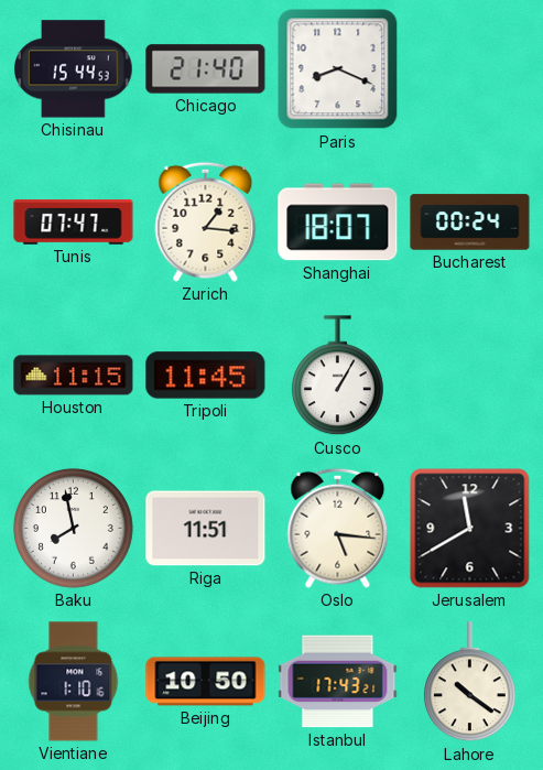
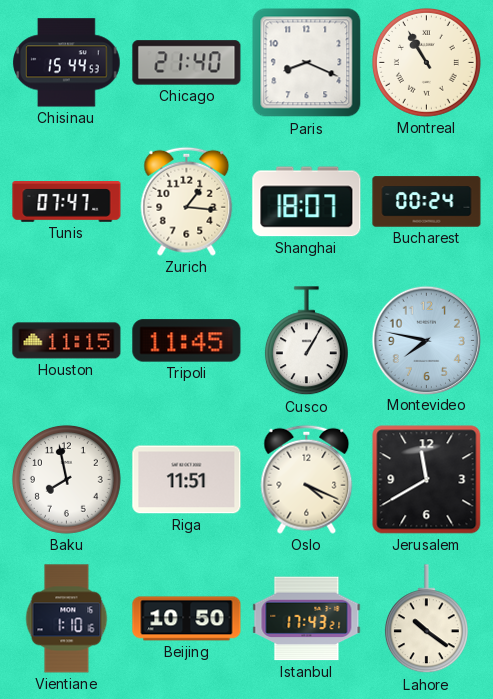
Montreal: none -> 10:55 (426, 62)
Montevideo: none -> 7:47 (426, 340)
Oslo: 5:16 -> 4:19 (307, 479)
